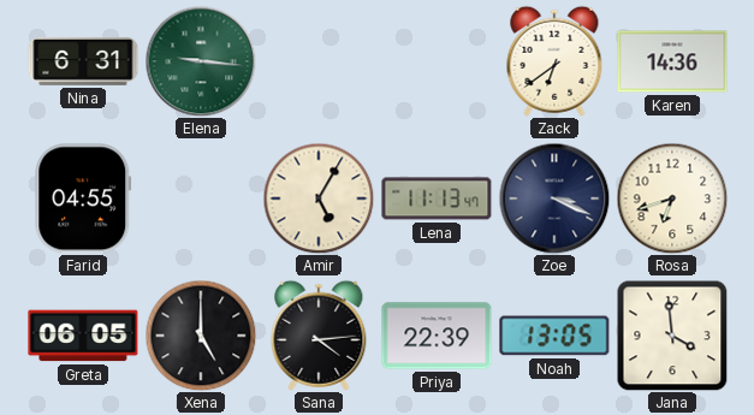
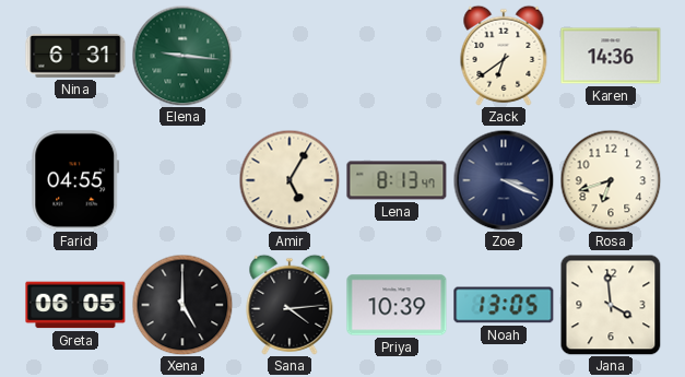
Lena: 11:13 -> 8:13 (397, 180)
Priya: 22:39 -> 10:39 (397, 305)
